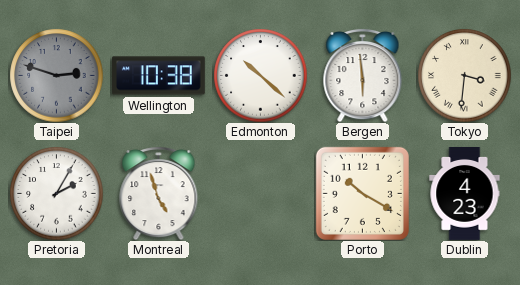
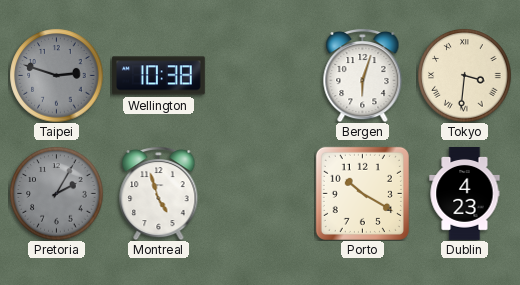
Edmonton: 10:22 -> none (260, 75)
Bergen: 5:59 -> 6:03 (363, 75)
Pretoria dial: white -> grey (56, 193)
